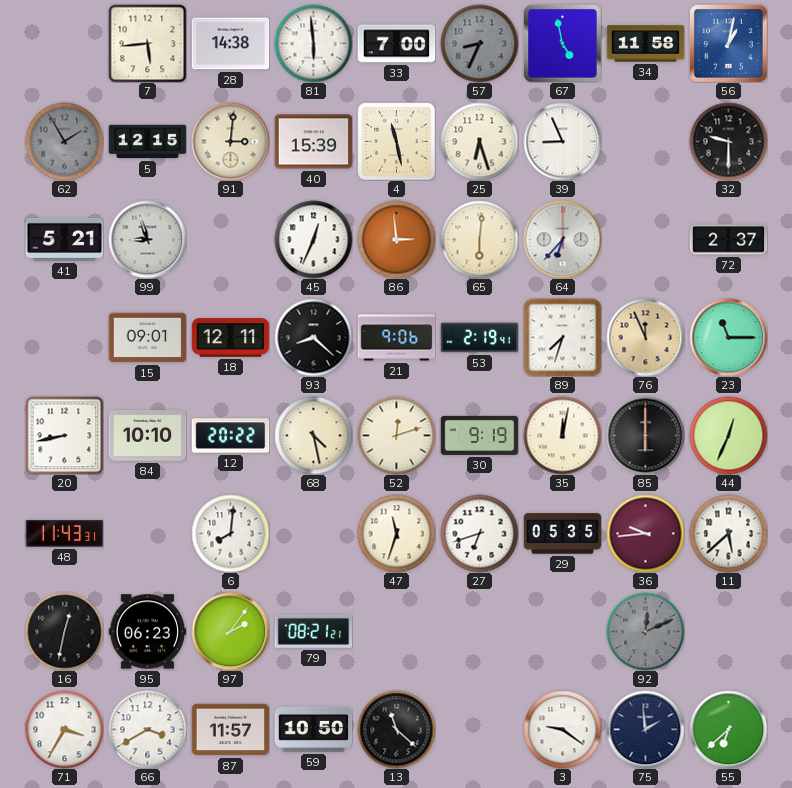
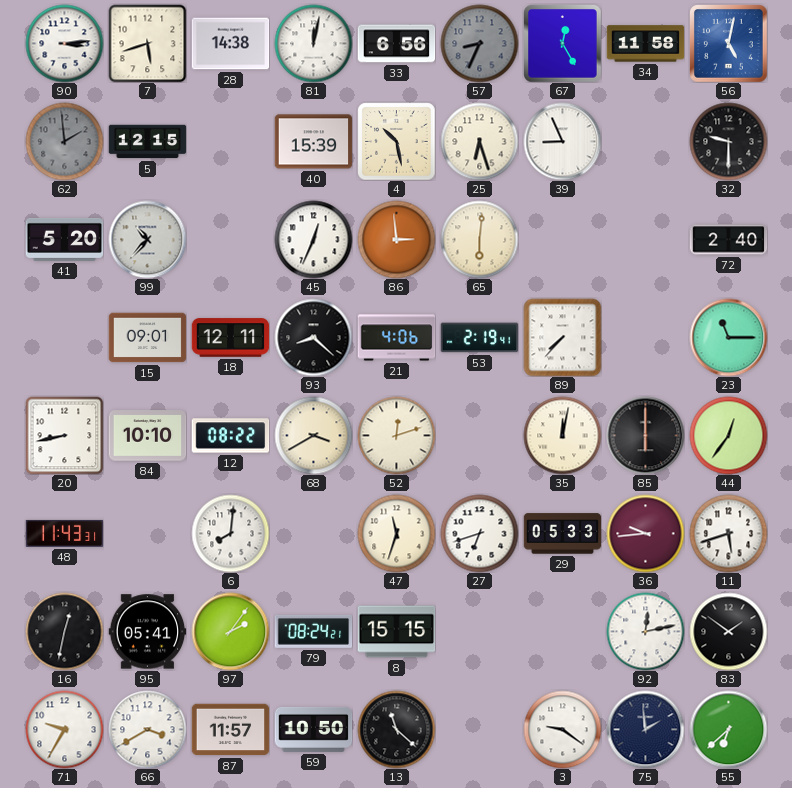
90: none -> 3:14 (64, 43)
7: 5:44 -> 5:42 (147, 43)
81: 5:59 -> 12:02 (313, 43)
33: 7:00 -> 6:56 (396, 44)
67: 4:58 -> 12:25 (563, 44)
56: 1:02 -> 5:02 (729, 44)
62: 1:55 -> 1:59 (64, 141)
91: 3:01 -> none (230, 141)
4: 11:28 -> 10:28 (396, 141)
41: 5:21 -> 5:20 (64, 239)
99: 8:57 -> 10:37 (147, 239)
64: 6:37 -> none (562, 239)
72: 2:37 -> 2:40 (728, 240)
21: 9:06 -> 4:06 (396, 338)
89: 7:33 -> 7:37 (562, 337)
76: 11:56 -> none (645, 337)
12: 20:22 -> 08:22 (230, 436)
68: 4:28 -> 3:40 (313, 435)
30: 9:19 -> none (479, 435)
44: 12:34 -> 12:36 (728, 435)
29: 05:35 -> 05:33 (562, 534)
11: 5:38 -> 5:42 (728, 533)
95: 06:23 -> 05:41 (147, 632)
79: 08:21 -> 08:24 (313, 631)
8: none -> 15:15 (396, 632)
92: 12:11 -> 12:13 (645, 631)
92 dial: grey -> white (645, 631)
83: none -> 1:51 (728, 631)
71: 3:35 -> 9:35 (64, 729)
